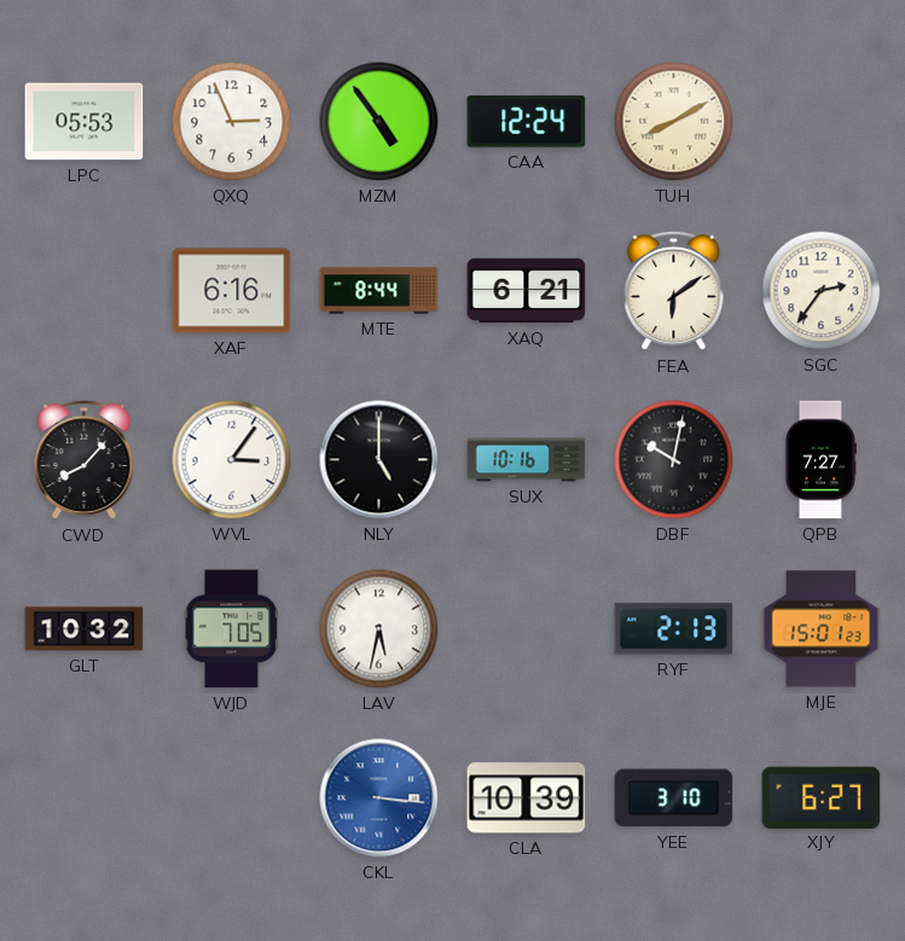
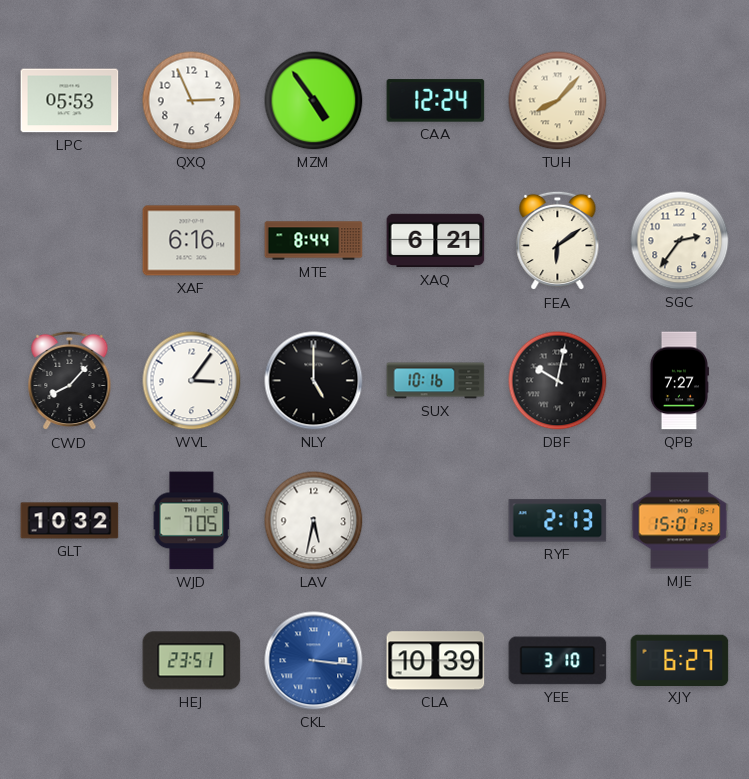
TUH: 8:10 -> 8:07 (558, 101)
HEJ: none -> 23:51 (192, 661)
